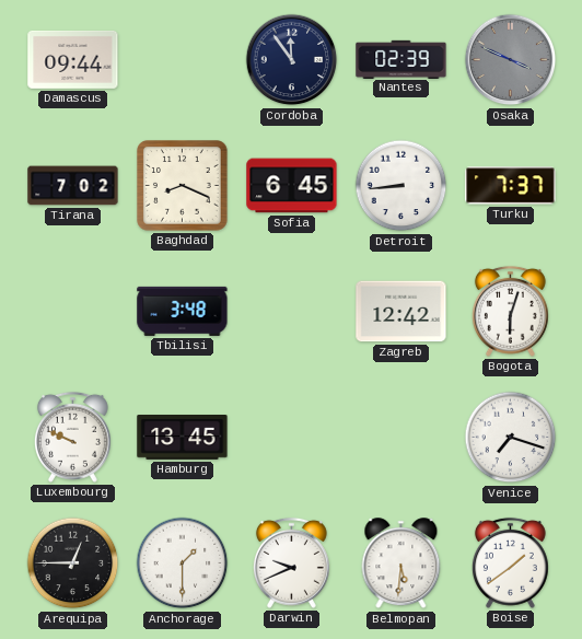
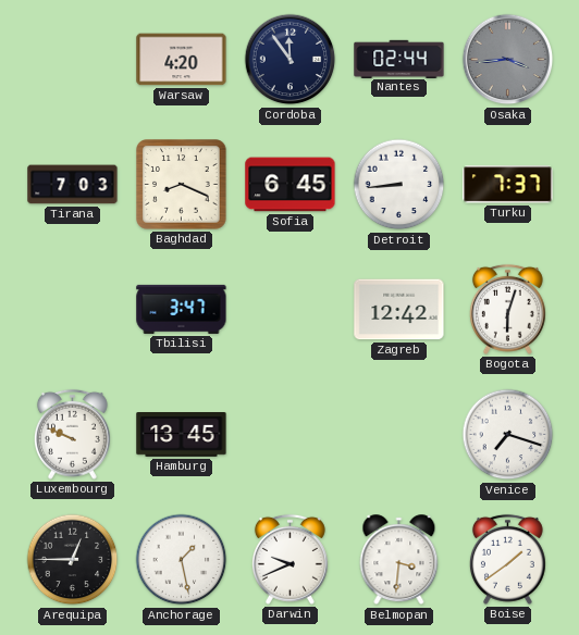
Damascus: 09:44 -> none (73, 59)
Warsaw: none -> 4:20 (182, 60)
Nantes: 02:39 -> 02:44 (399, 59)
Osaka: 3:49 -> 3:44 (508, 60)
Tirana: 7:02 -> 7:03 (73, 185)
Tbilisi: 3:48 -> 3:47 (182, 309)
Anchorage: 1:30 -> 1:28 (182, 560)
Belmopan: 5:31 -> 3:31 (399, 560)
